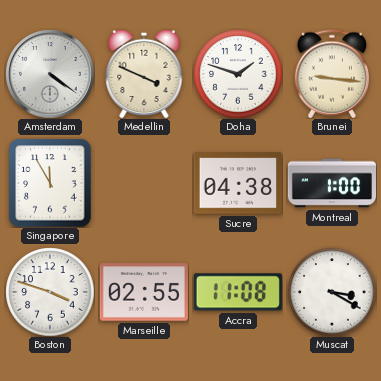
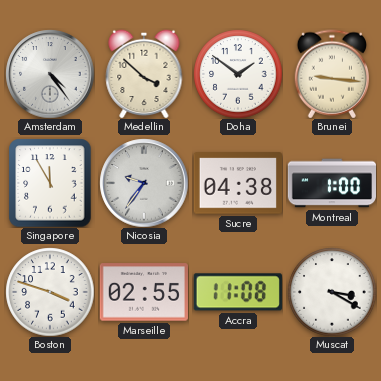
Amsterdam: 4:21 -> 4:24 (50, 74)
Medellin: 3:49 -> 3:52 (144, 74)
Doha: 1:48 -> 1:51 (238, 74)
Nicosia: none -> 9:36 (144, 183)
